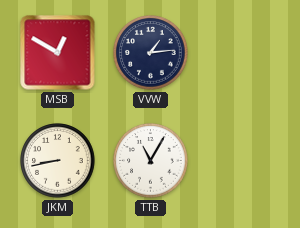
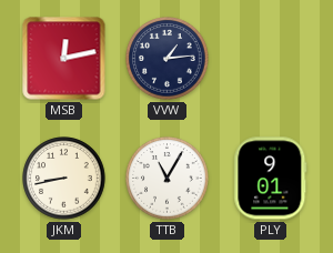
MSB: 12:50 -> 12:13 (64, 59)
PLY: none -> 9:01 (271, 179)
